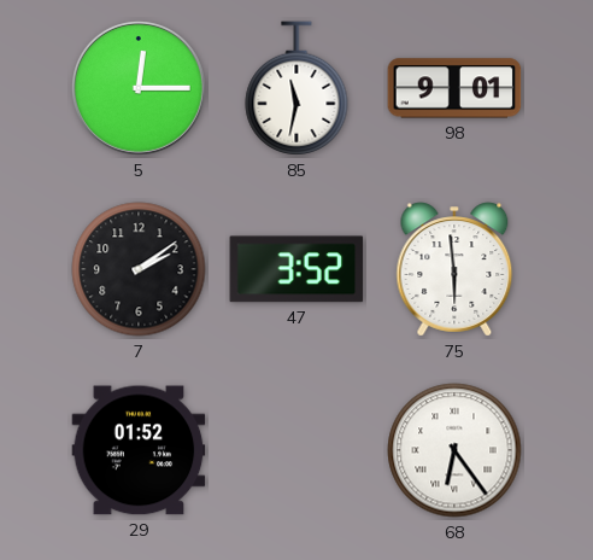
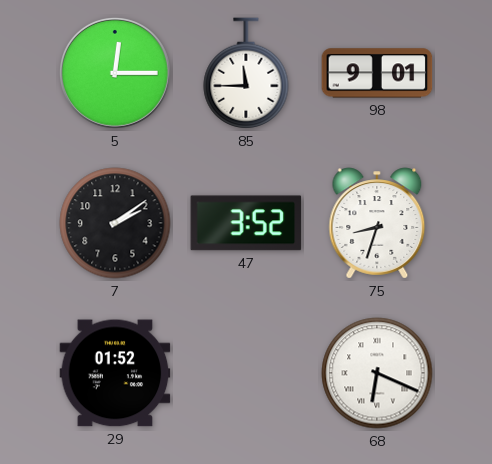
85: 11:32 -> 11:45 (246, 73)
75: 5:59 -> 8:33 (377, 223)
68: 6:24 -> 6:19 (377, 373)
